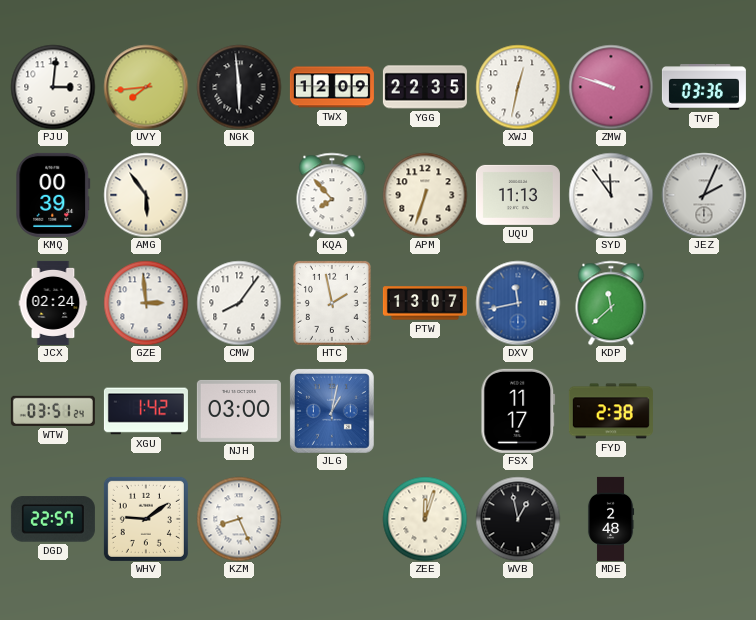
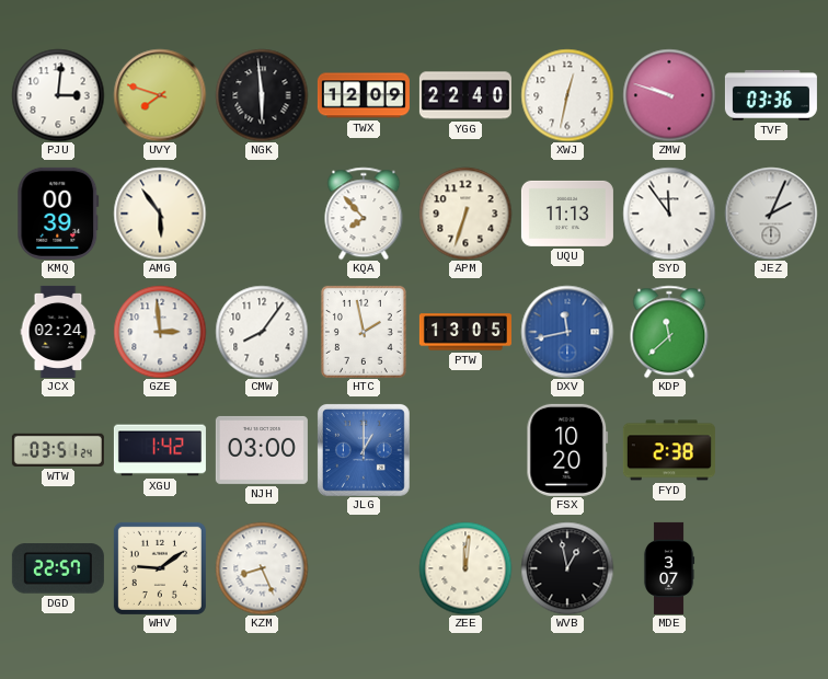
UVY: 7:44 -> 7:48 (160, 95)
YGG: 22:35 -> 22:40 (465, 95)
PTW: 13:07 -> 13:05 (465, 332)
JLG: 1:02 -> 1:00 (364, 450)
FSX: 11:17 -> 10:20 (567, 450)
ZEE: 12:03 -> 12:01 (465, 568)
MDE: 2:48 -> 3:07 (669, 568)
